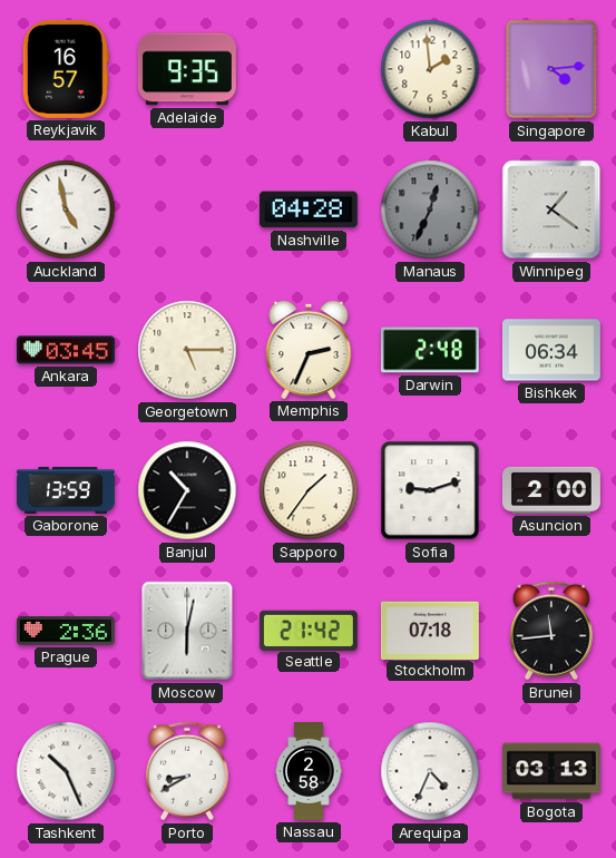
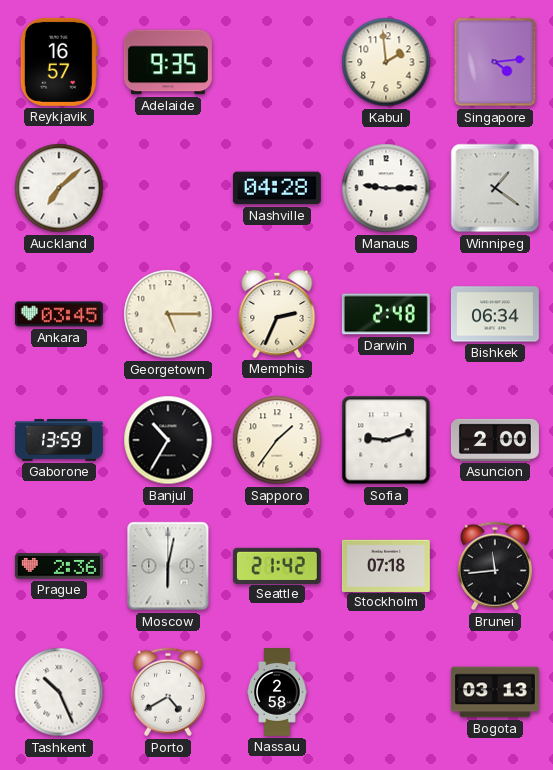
Auckland: 4:58 -> 7:08 (59, 188)
Manaus: 12:34 -> 9:15 (386, 188)
Manaus dial: grey -> white (386, 188)
Porto: 8:40 -> 4:40 (168, 692)
Arequipa: 4:34 -> none (430, 771)
